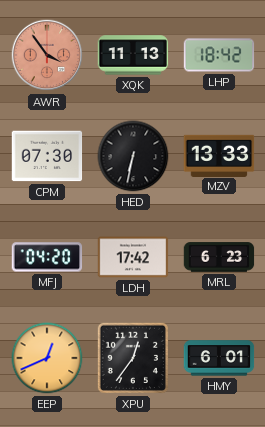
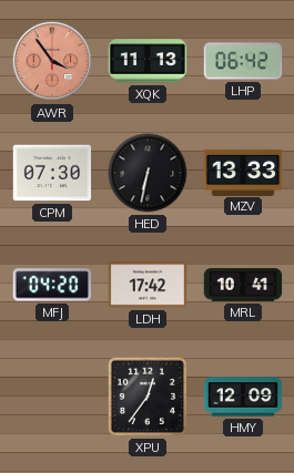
LHP: 18:42 -> 06:42 (243, 61)
MRL: 6:23 -> 10:41 (243, 285)
EEP: 12:41 -> none (47, 358)
HMY: 6:01 -> 12:09 (243, 397)
